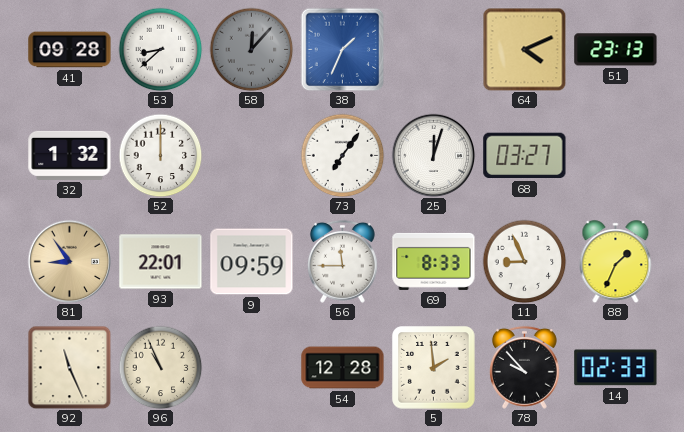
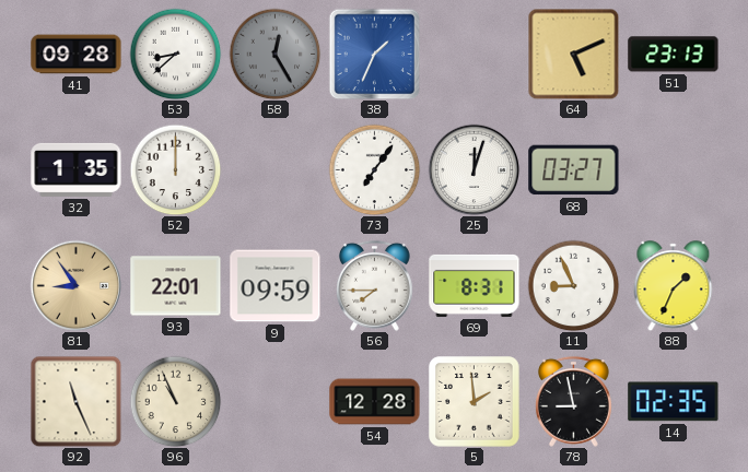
58: 12:07 -> 12:25 (274, 54)
64: 4:11 -> 5:11 (573, 54)
32: 1:32 -> 1:35 (77, 169)
56: 11:45 -> 7:45 (374, 285)
69: 8:33 -> 8:31 (475, 285)
78: 9:53 -> 8:58 (573, 401)
14: 02:33 -> 02:35 (674, 402)
